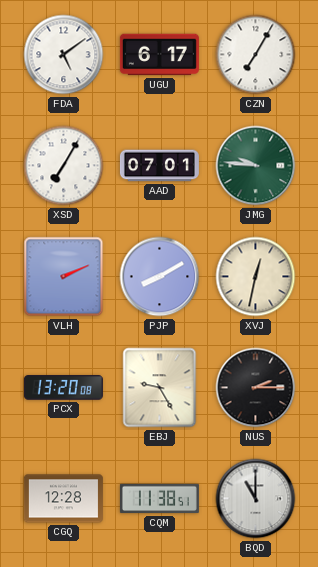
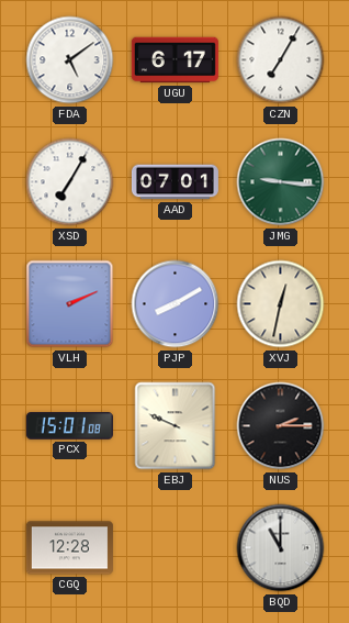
JMG: 9:46 -> 9:16 (281, 182)
PCX: 13:20 -> 15:01 (69, 426)
EBJ: 9:25 -> 9:49 (176, 426)
CQM: 11:38 -> none (159, 499)
